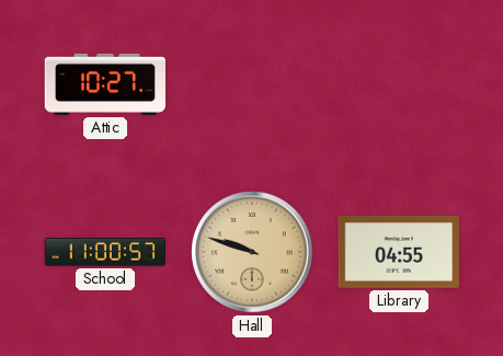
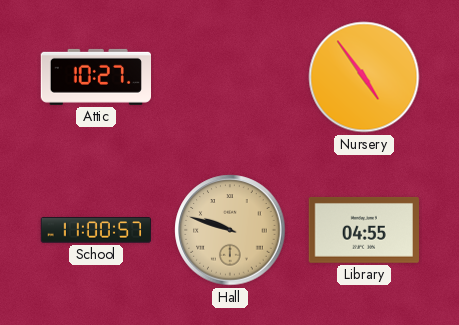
Nursery: none -> 4:54 (364, 77)
